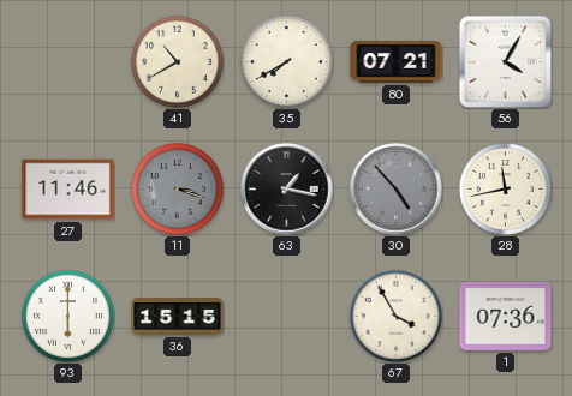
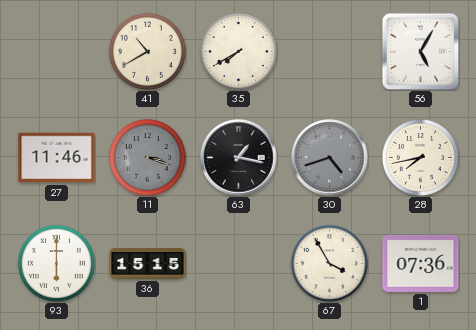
80: 07:21 -> none (397, 62)
56: 4:05 -> 5:05 (420, 51)
30: 4:53 -> 4:42 (330, 158)
28: 11:43 -> 7:43 (420, 157)
